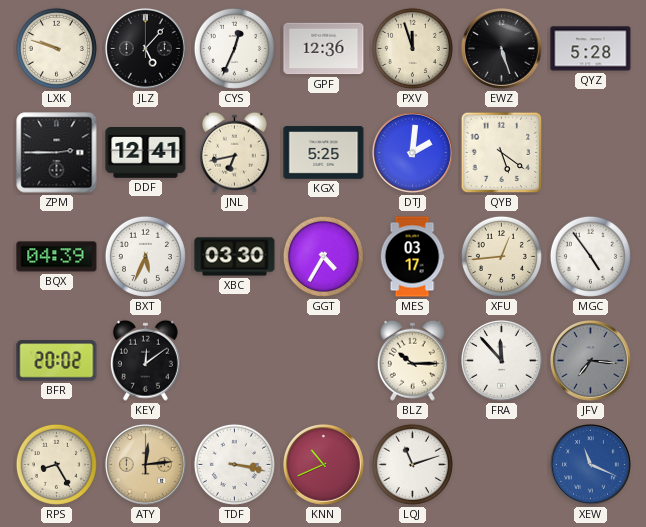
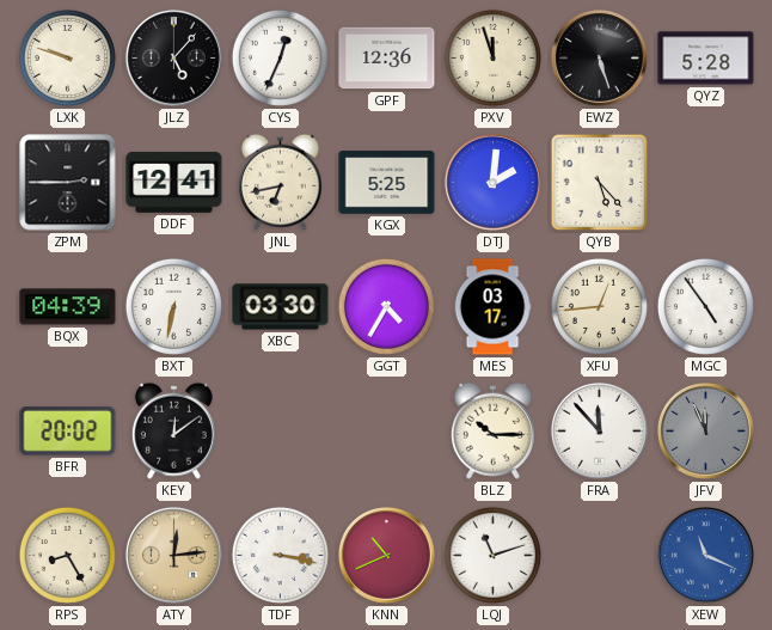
QYB: 5:21 -> 5:23 (600, 183)
BXT: 5:34 -> 6:32 (173, 306)
JFV: 7:16 -> 11:56 (705, 430)
